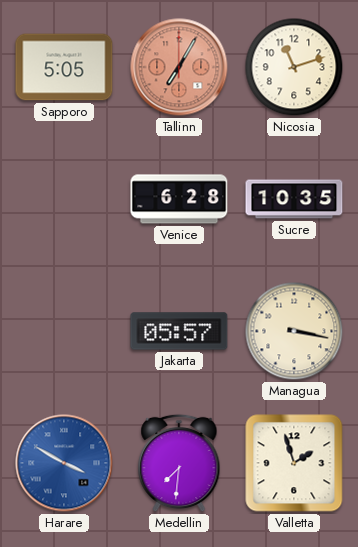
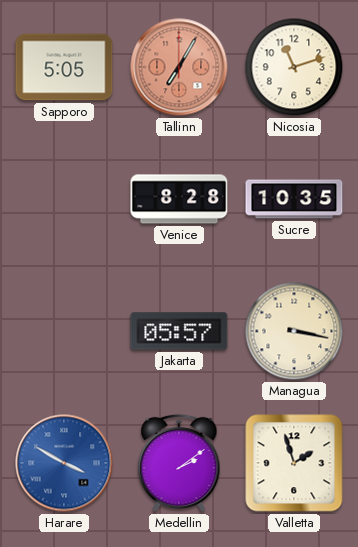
Venice: 6:28 -> 8:28 (179, 199)
Medellin: 7:31 -> 2:09 (179, 463)
